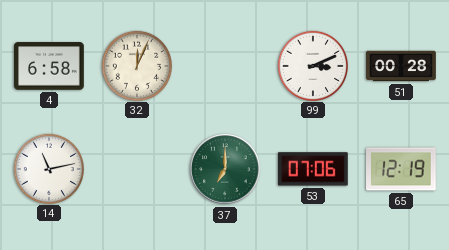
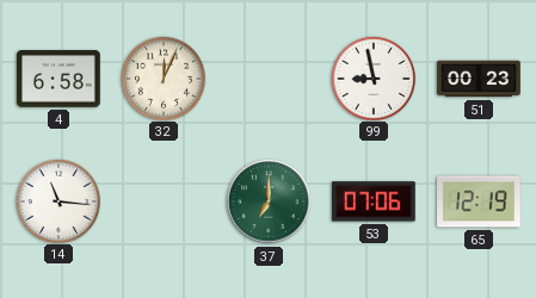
99: 3:11 -> 8:58 (372, 77)
51: 00:28 -> 00:23 (479, 79)
14: 11:13 -> 11:16 (57, 200)
